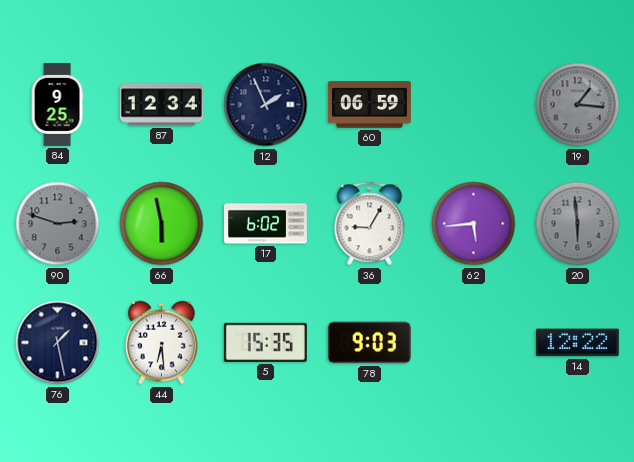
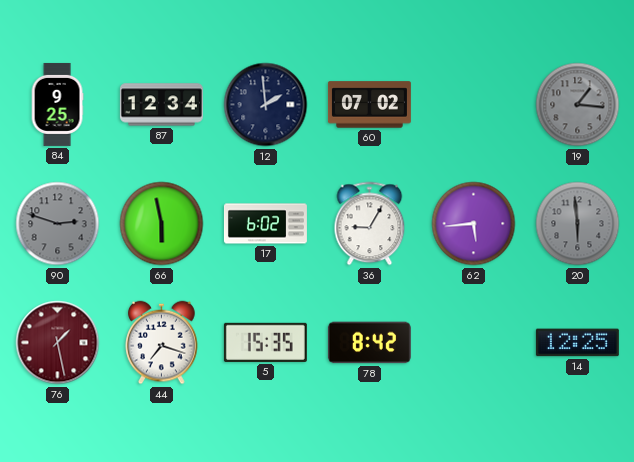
12: 1:56 -> 1:59 (266, 105)
60: 06:59 -> 07:02 (369, 105)
76 dial: navy -> burgundy (58, 343)
44: 6:29 -> 7:18 (162, 343)
78: 9:03 -> 8:42 (369, 343)
14: 12:22 -> 12:25 (577, 343)
